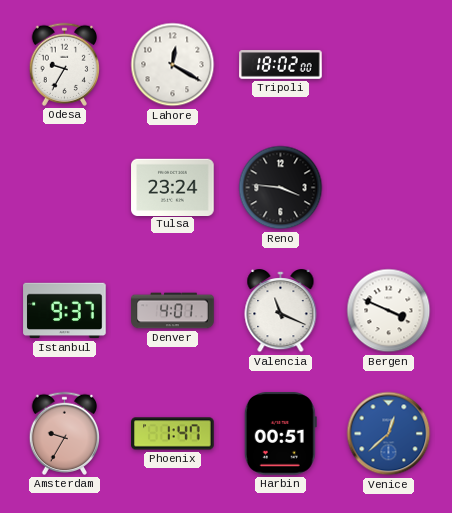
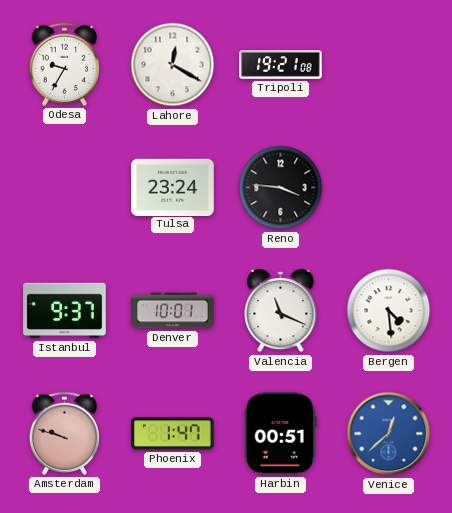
Tripoli: 18:02 -> 19:21 (281, 65)
Denver: 4:01 -> 10:01 (173, 311)
Bergen: 3:49 -> 4:29 (389, 311)
Amsterdam: 9:35 -> 9:48 (64, 433)
